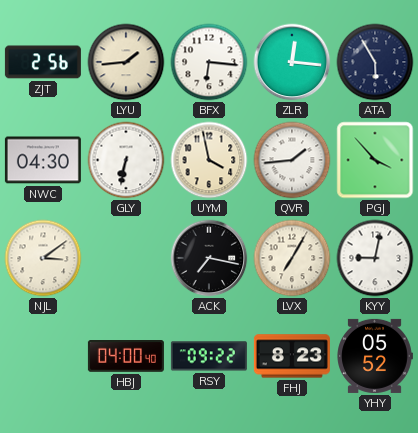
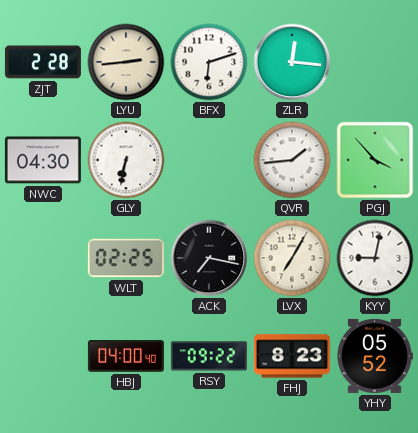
ZJT: 2:56 -> 2:28 (43, 62)
LYU: 1:44 -> 2:44 (126, 62)
BFX: 6:16 -> 6:12 (209, 62)
ATA: 5:55 -> none (375, 62)
UYM: 3:58 -> none (209, 160)
NJL: 3:09 -> none (43, 258)
WLT: none -> 02:25 (126, 258)
